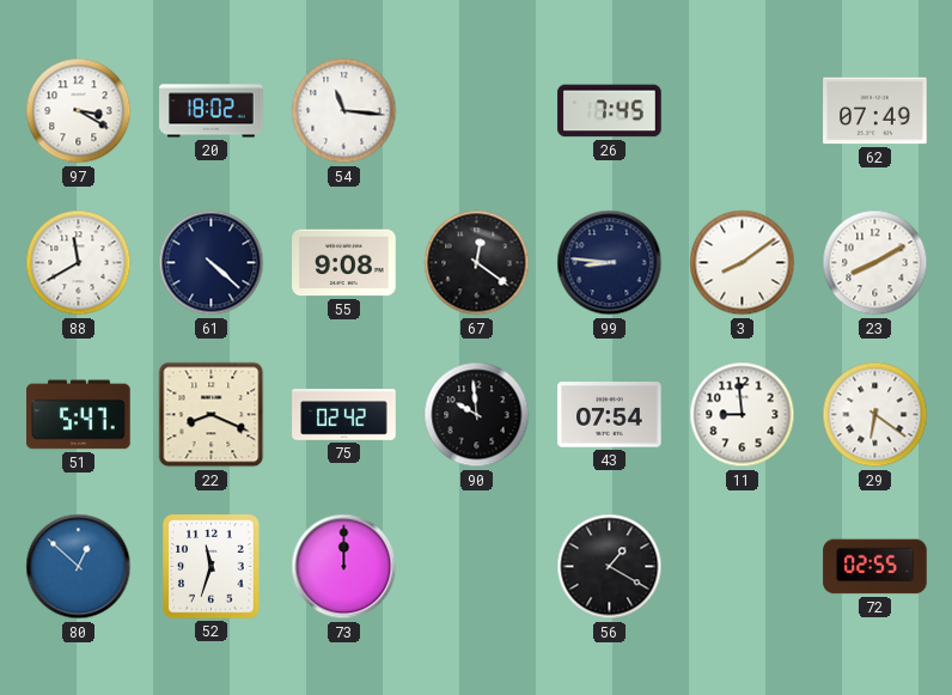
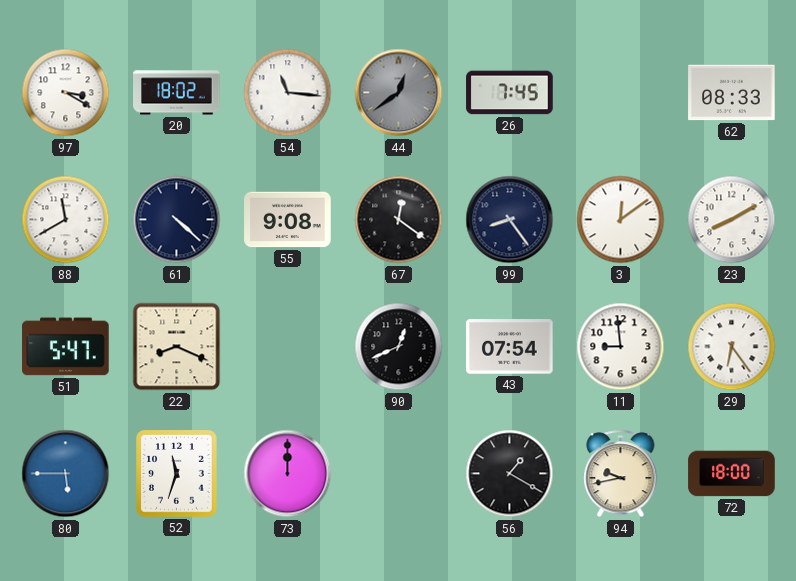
44: none -> 12:39 (399, 93)
62: 07:49 -> 08:33 (732, 93)
99: 8:46 -> 8:24 (510, 220)
3: 8:09 -> 12:09 (621, 220)
75: 02:42 -> none (344, 415)
90: 9:59 -> 12:41 (399, 347)
29: 6:21 -> 6:24 (732, 347)
80: 12:52 -> 5:45 (66, 474)
94: none -> 9:43 (621, 474)
72: 02:55 -> 18:00 (732, 474)
